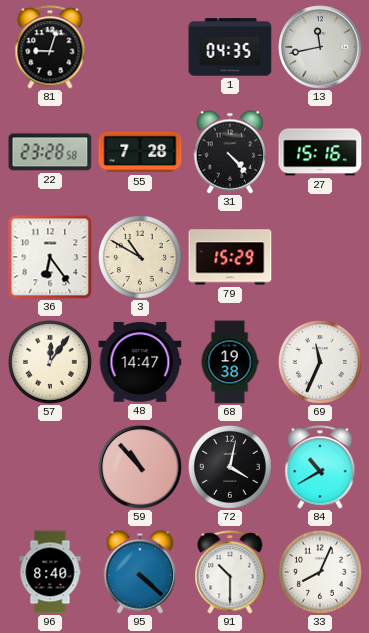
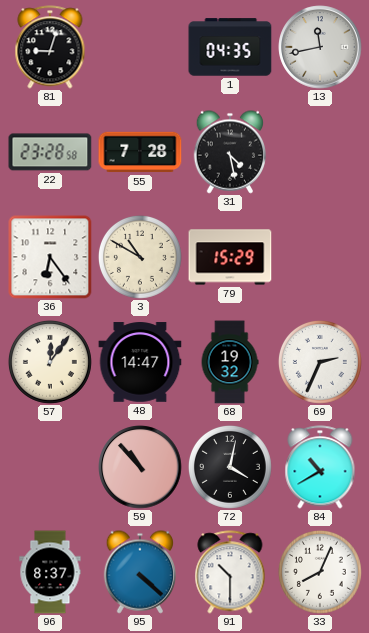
31: 4:23 -> 4:28 (229, 152)
27: 15:16 -> none (320, 152)
68: 19:38 -> 19:32 (230, 362)
69: 11:34 -> 2:34 (320, 362)
96: 8:40 -> 8:37 (50, 572)
